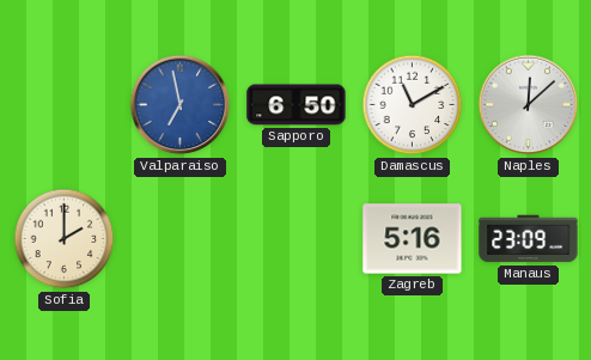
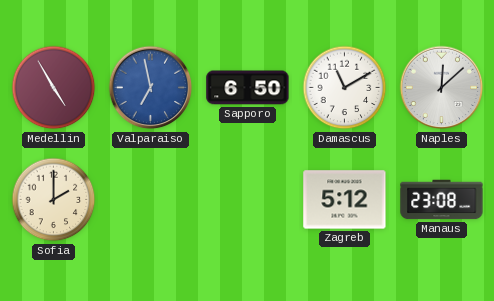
Medellin: none -> 4:55 (54, 88)
Zagreb: 5:16 -> 5:12 (345, 200)
Manaus: 23:09 -> 23:08 (442, 200)
